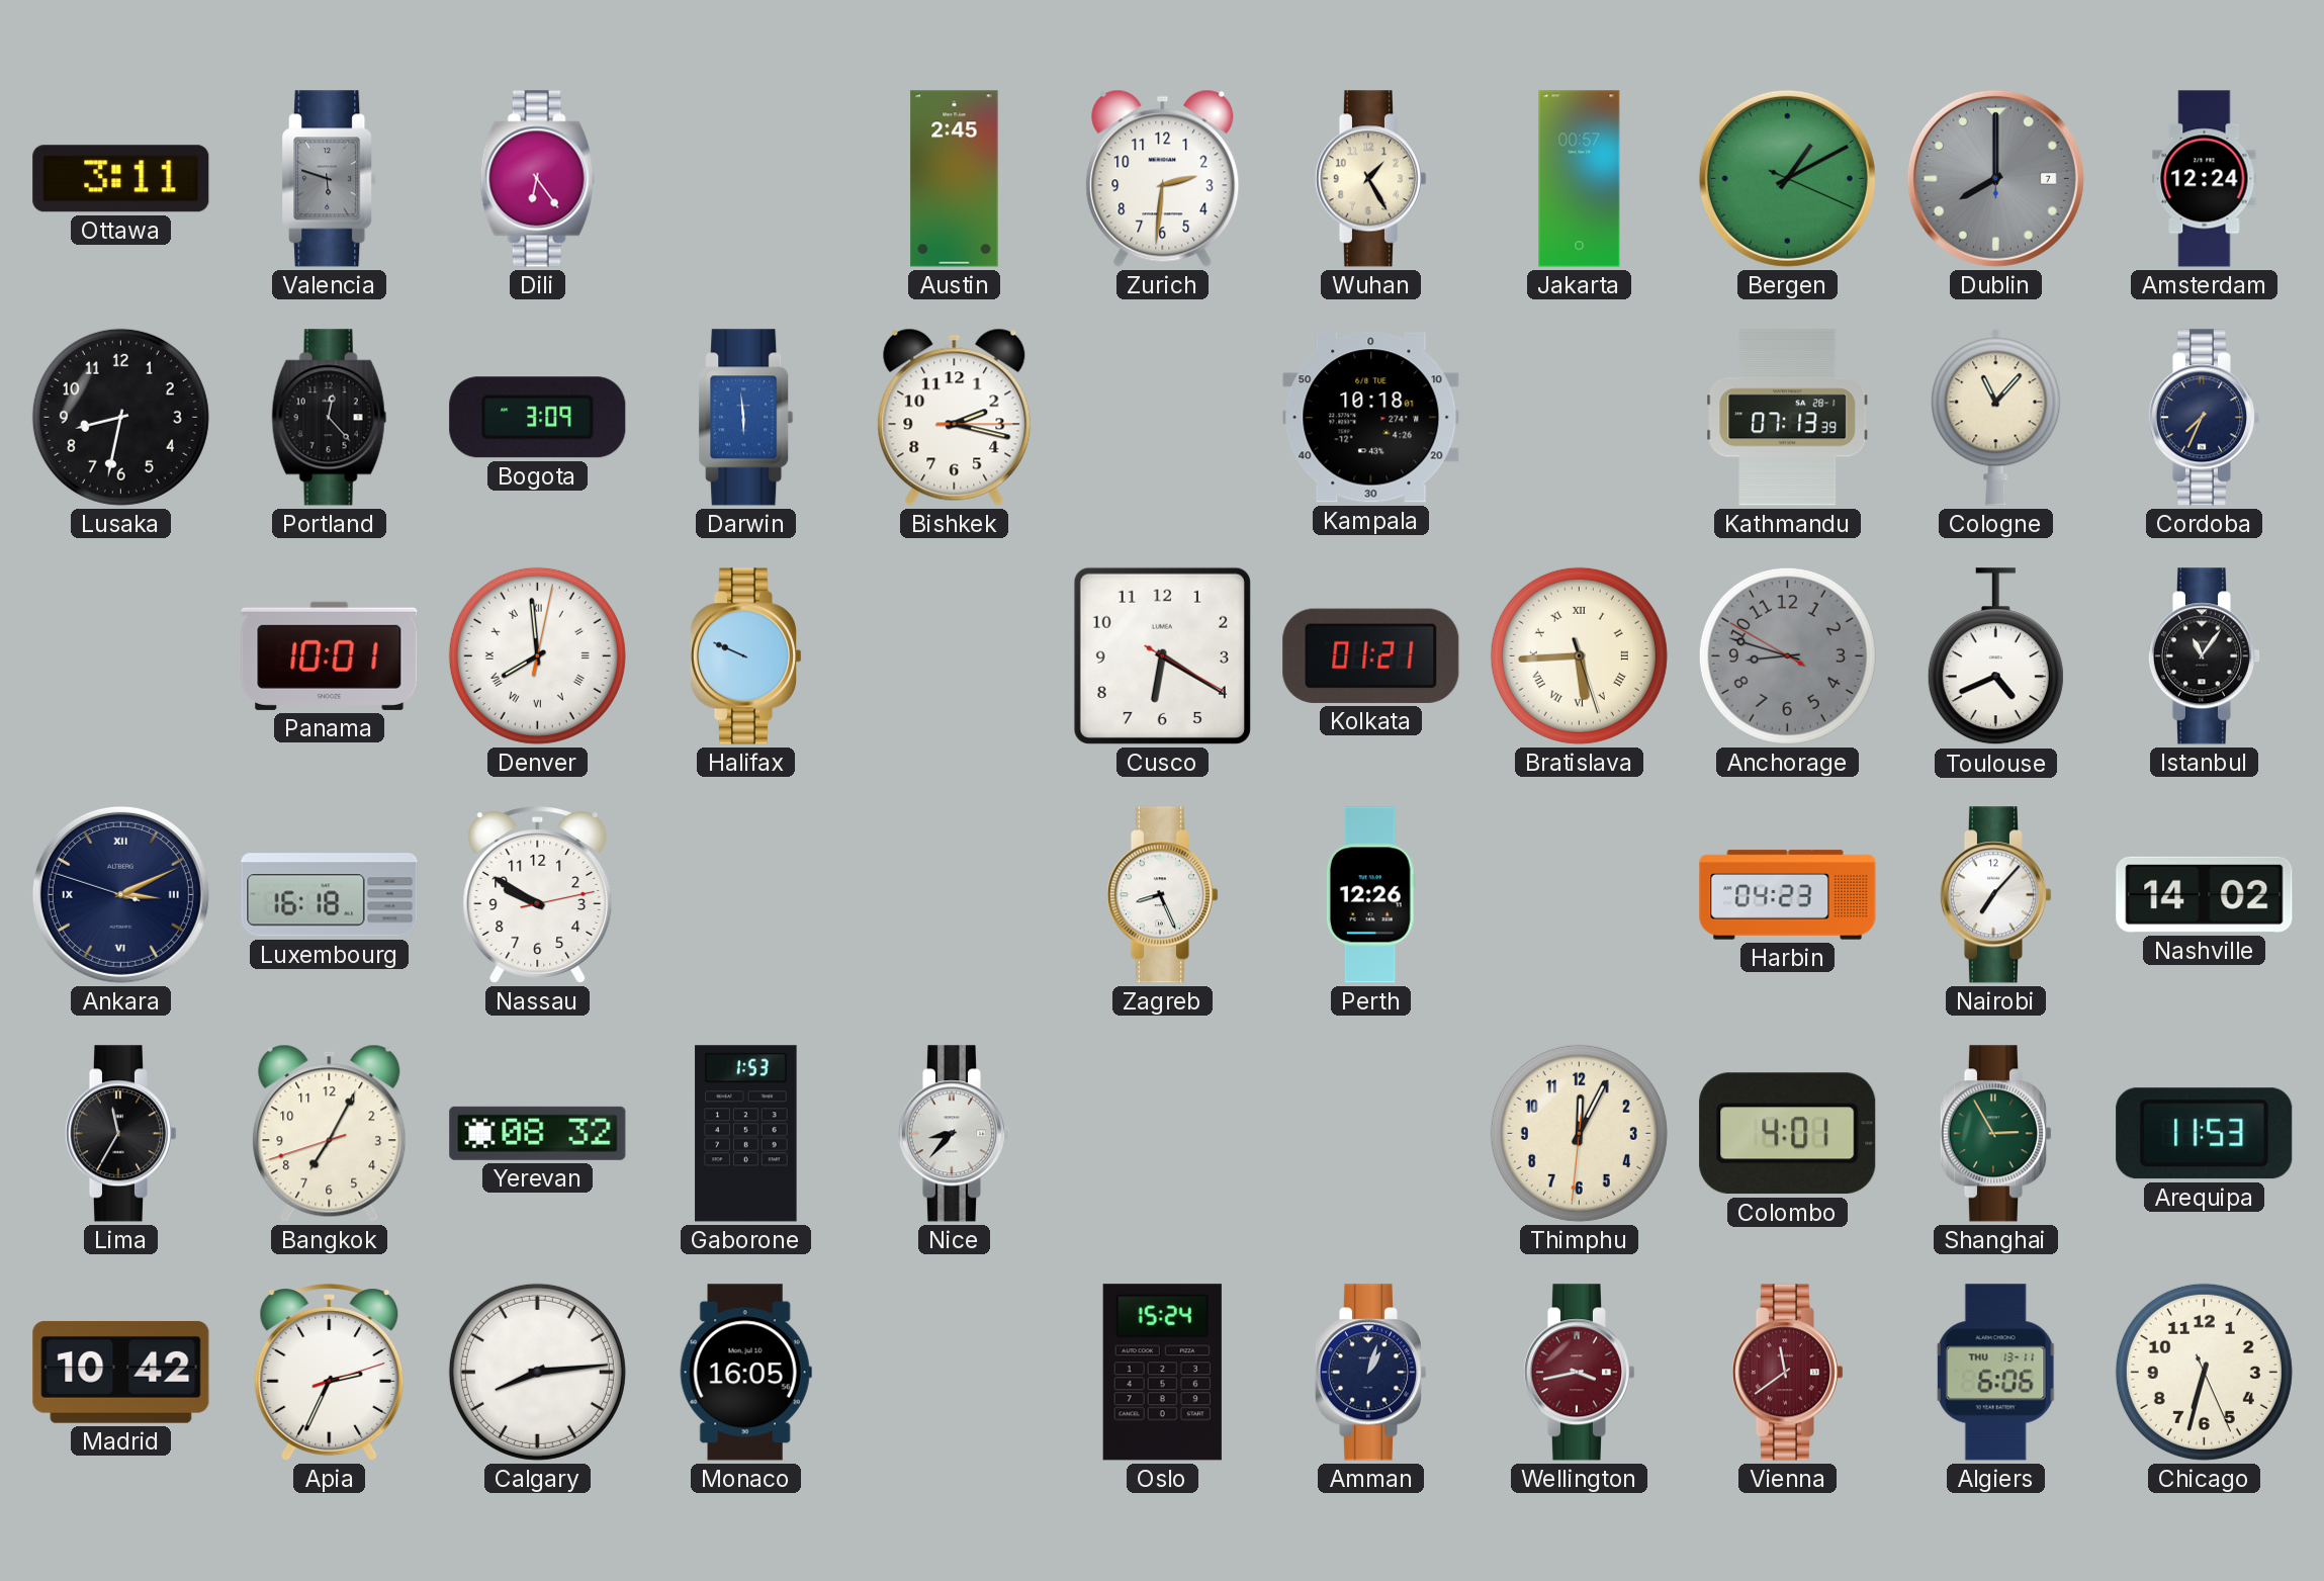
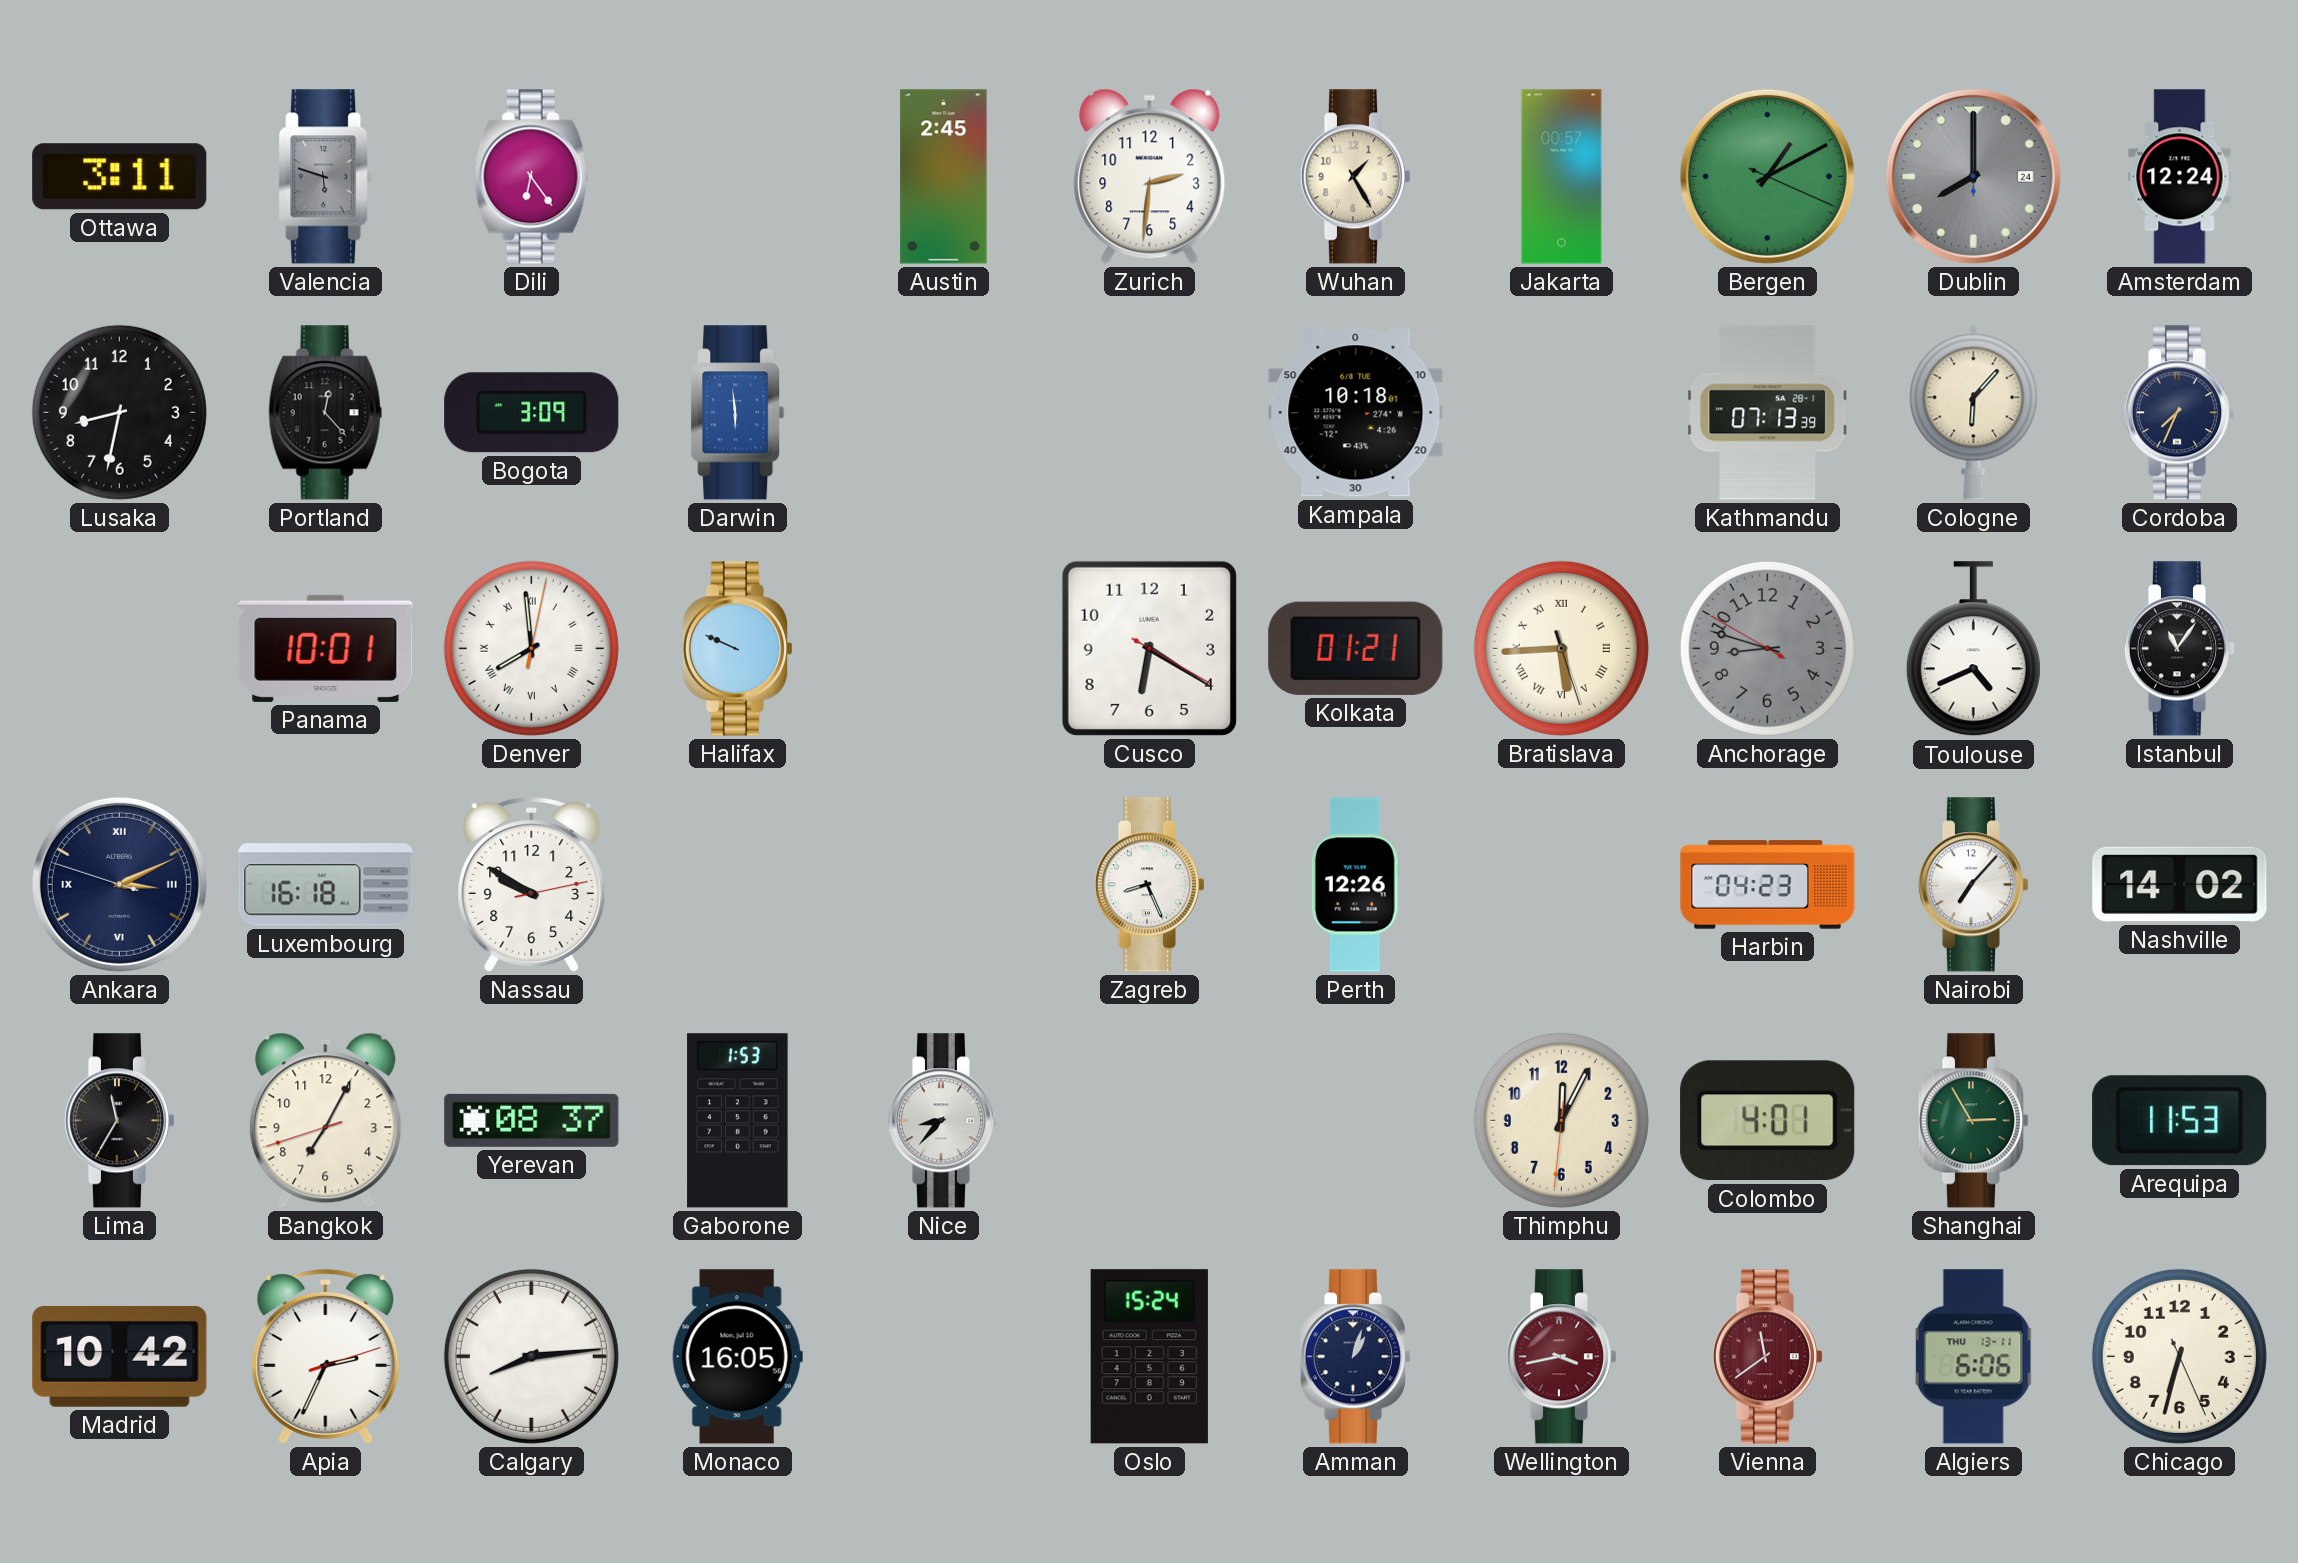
Dublin date: 7 -> 24 (1973, 176)
Bishkek: 2:17 -> none (955, 417)
Cologne: 11:07 -> 6:07 (1974, 413)
Yerevan: 08:32 -> 08:37 (532, 1120)
